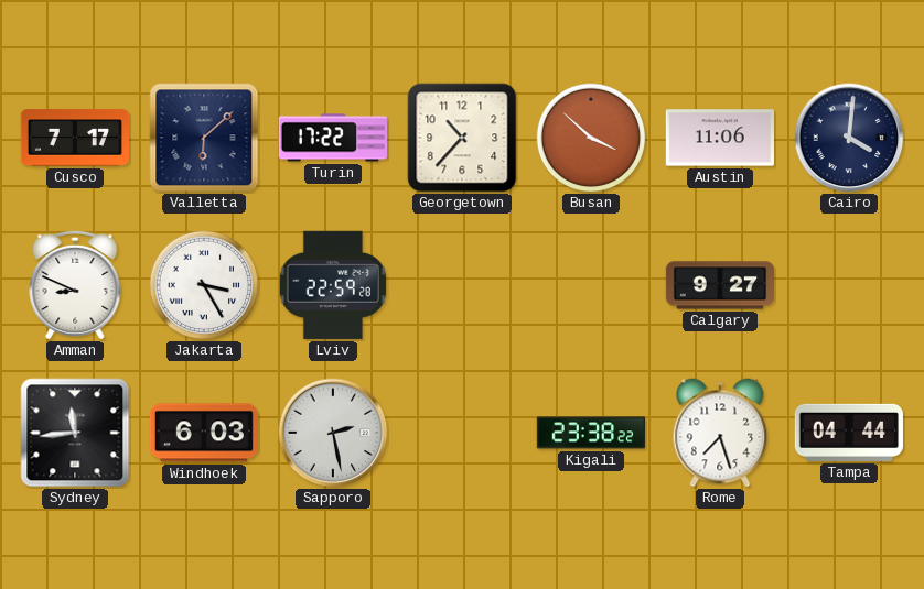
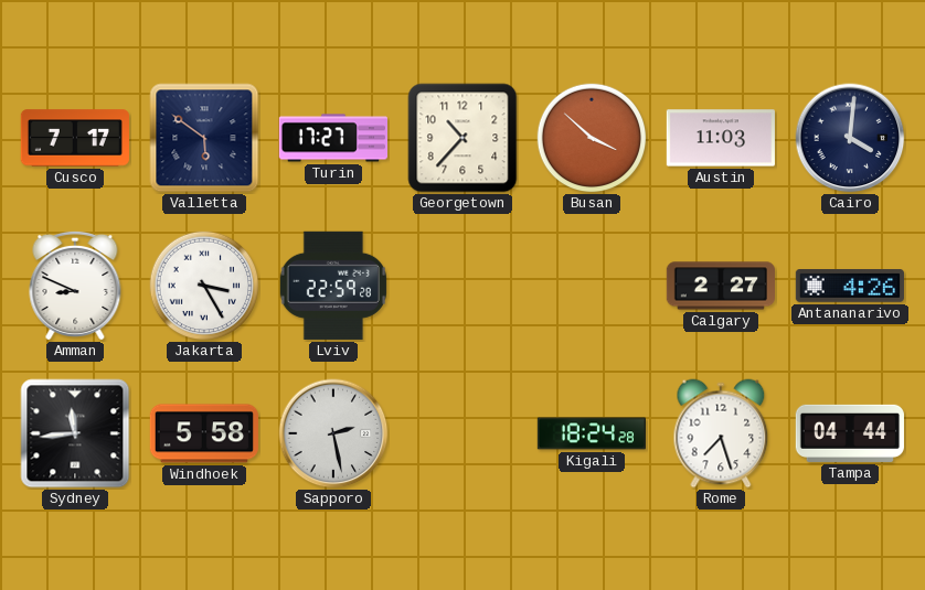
Valletta: 6:08 -> 5:51 (204, 138)
Turin: 17:22 -> 17:27 (332, 138)
Austin: 11:06 -> 11:03 (721, 138)
Calgary: 9:27 -> 2:27 (720, 286)
Antananarivo: none -> 4:26 (850, 286)
Windhoek: 6:03 -> 5:58 (204, 433)
Kigali: 23:38 -> 18:24 (591, 433)
